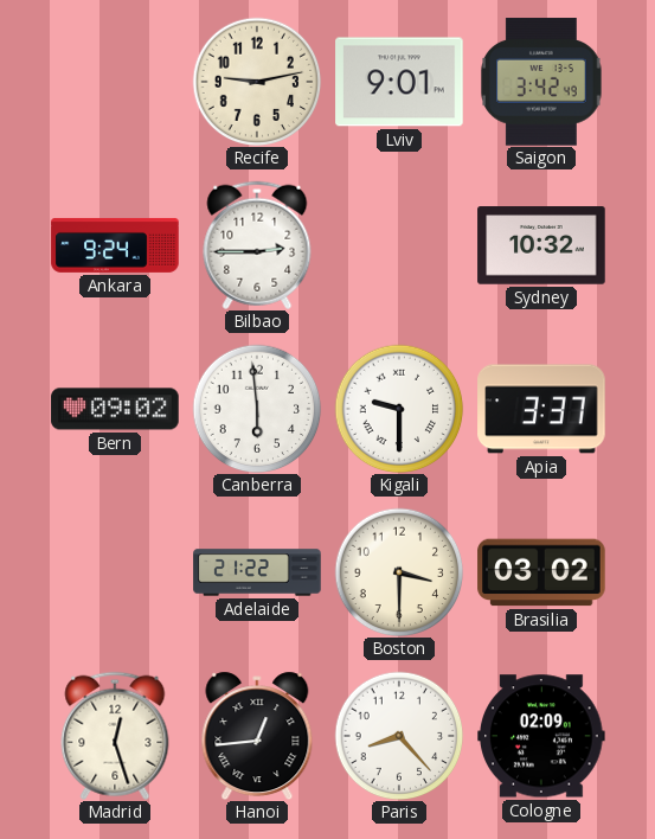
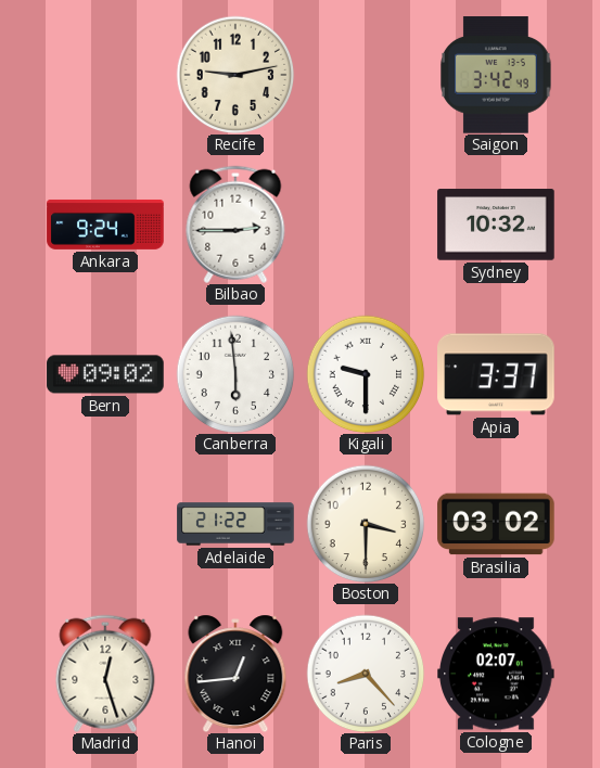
Lviv: 9:01 -> none (399, 82)
Cologne: 02:09 -> 02:07 (496, 674)
